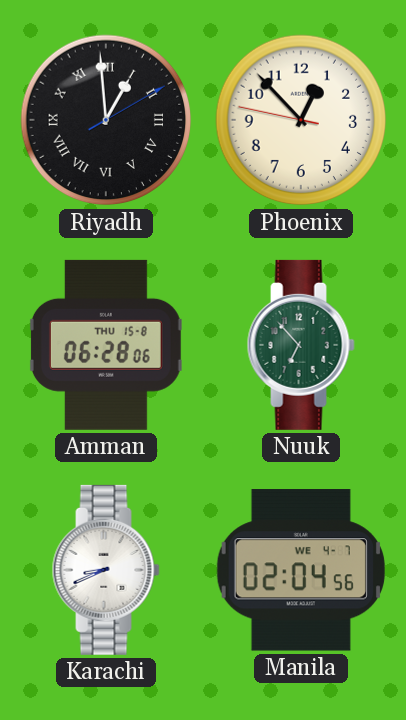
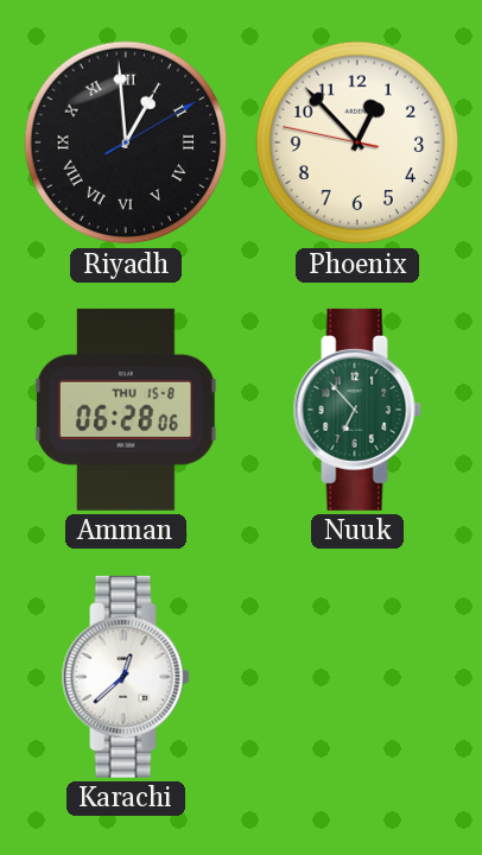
Karachi: 8:41 -> 12:38 (126, 677)
Manila: 02:04 -> none (301, 570)
